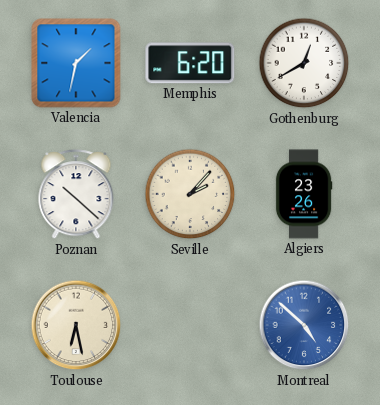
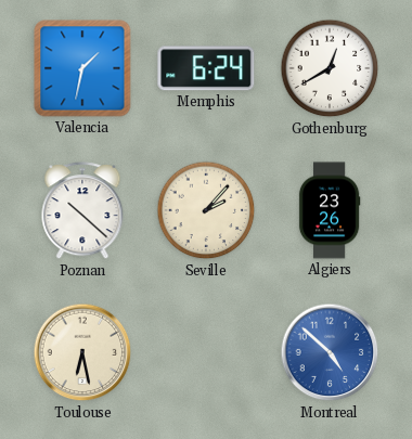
Memphis: 6:20 -> 6:24 (206, 68)
